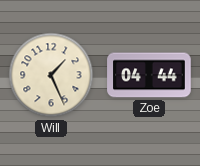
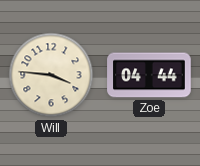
Will: 1:26 -> 3:46 (51, 75)
